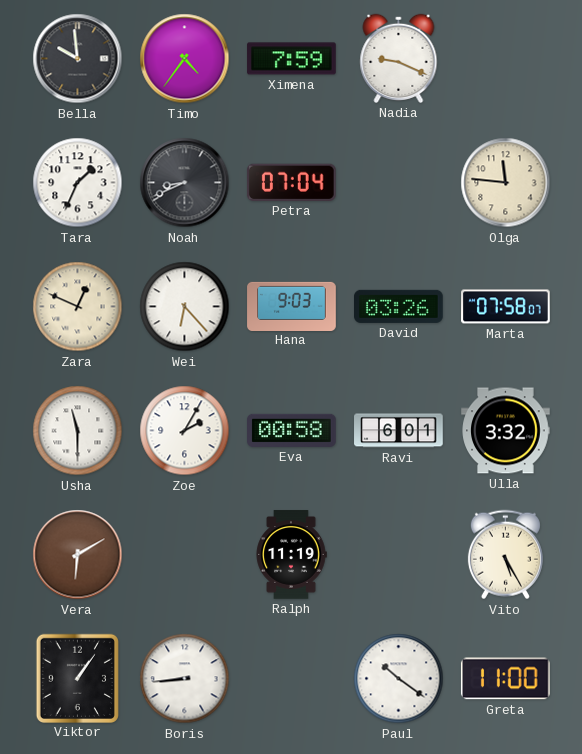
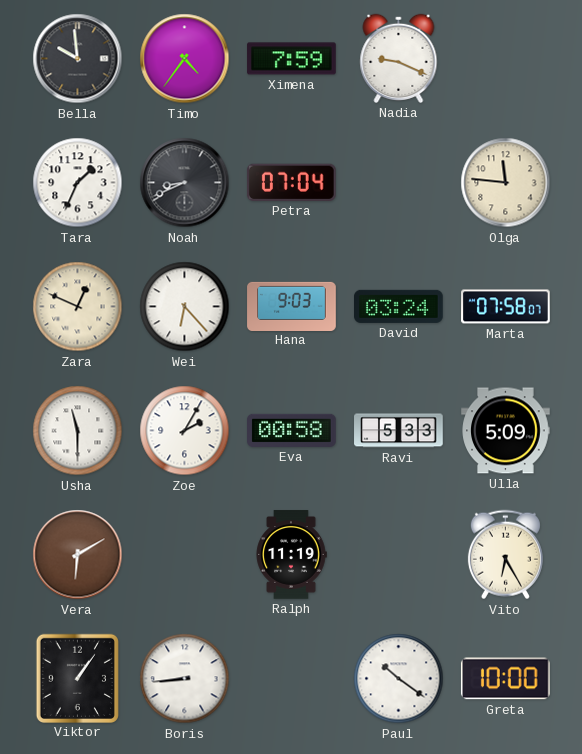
David: 03:26 -> 03:24 (399, 306)
Ravi: 6:01 -> 5:33 (399, 431)
Ulla: 3:32 -> 5:09 (506, 431)
Vito: 5:25 -> 6:25 (505, 555)
Greta: 11:00 -> 10:00 (505, 679)
